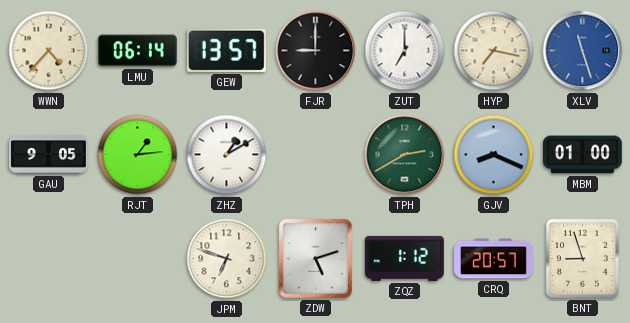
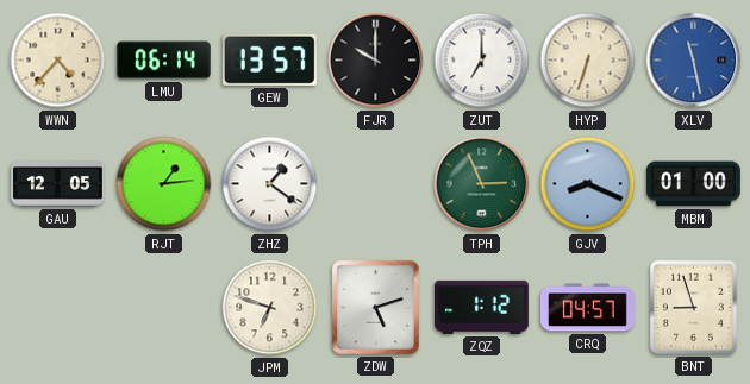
FJR: 9:00 -> 10:00 (376, 61)
HYP: 7:17 -> 6:33 (588, 61)
XLV: 11:27 -> 11:28 (694, 61)
GAU: 9:05 -> 12:05 (58, 184)
ZHZ: 1:10 -> 1:21 (270, 184)
TPH: 2:40 -> 2:56 (482, 184)
CRQ: 20:57 -> 04:57 (588, 308)
